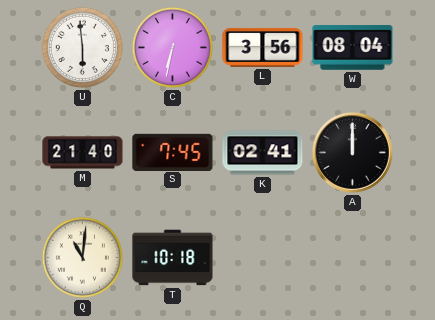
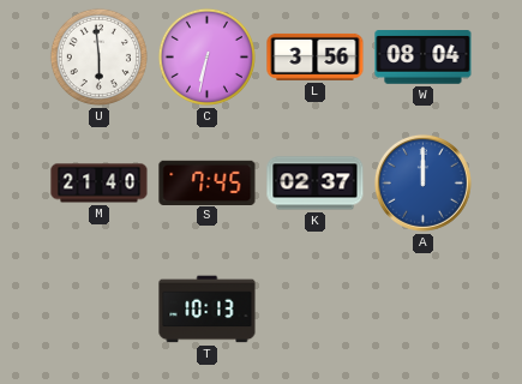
K: 02:41 -> 02:37 (316, 184)
A dial: black -> blue (422, 182)
Q: 11:01 -> none (82, 257)
T: 10:18 -> 10:13 (208, 310)
